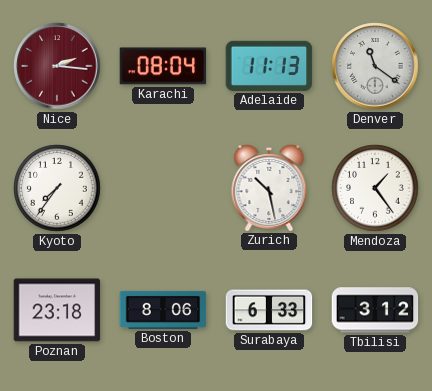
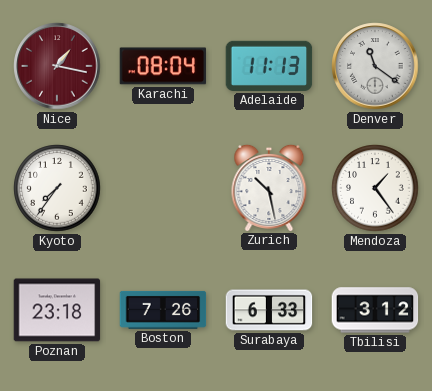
Nice: 2:16 -> 1:17 (57, 66)
Boston: 8:06 -> 7:26 (163, 310)
